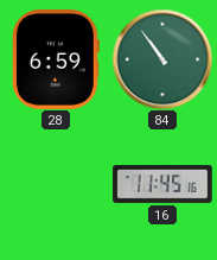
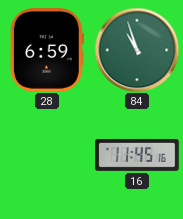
84: 10:54 -> 10:57 (137, 50)
